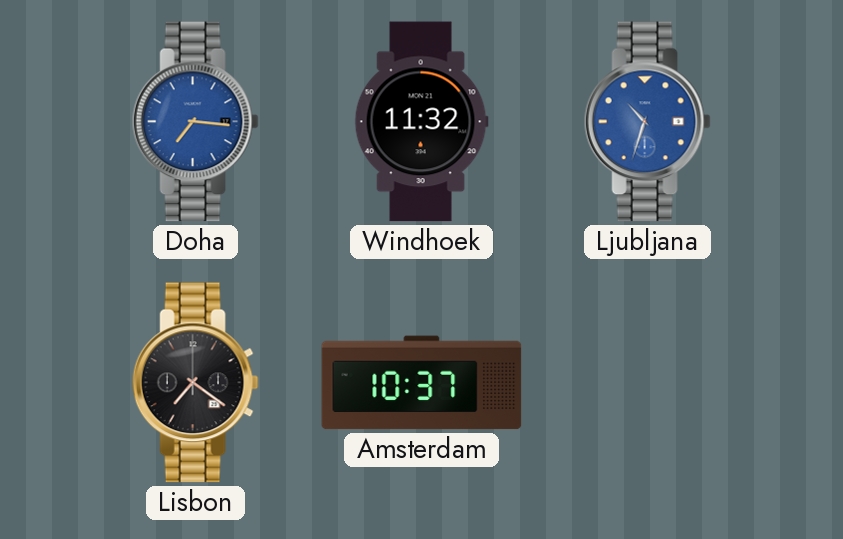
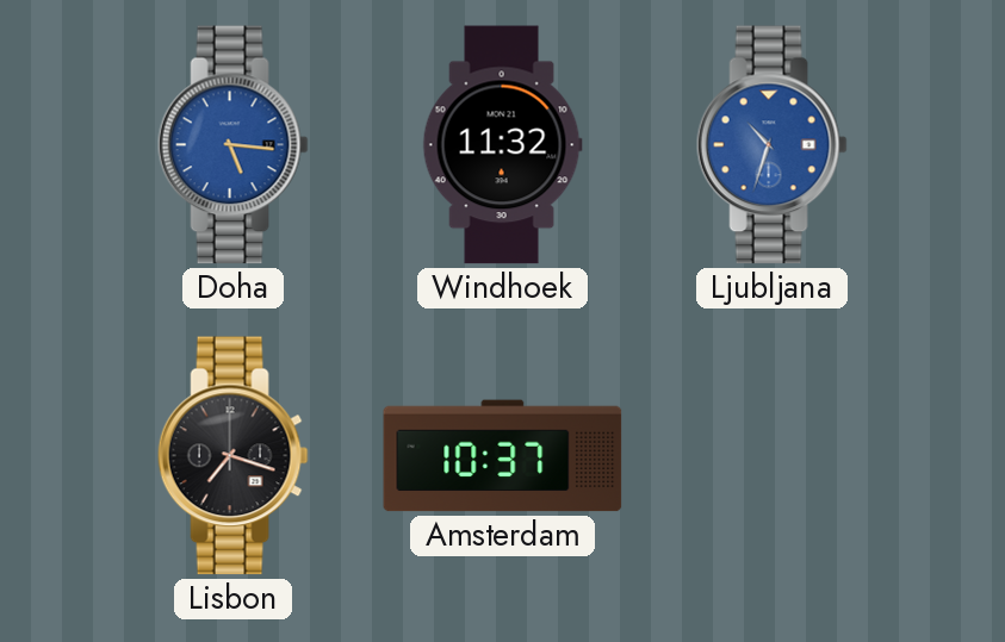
Doha: 7:16 -> 5:16 (232, 145)
Lisbon: 7:21 -> 7:18 (232, 456)
